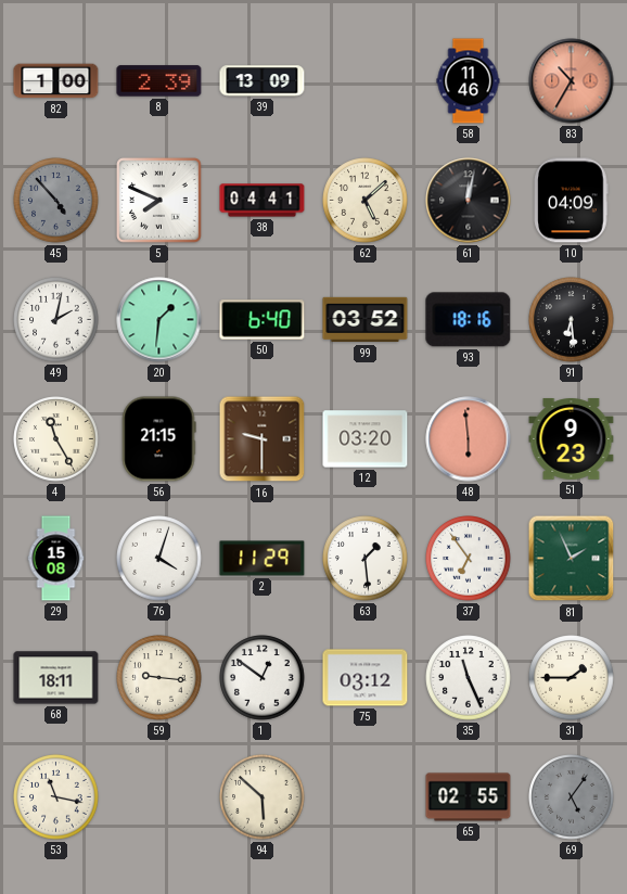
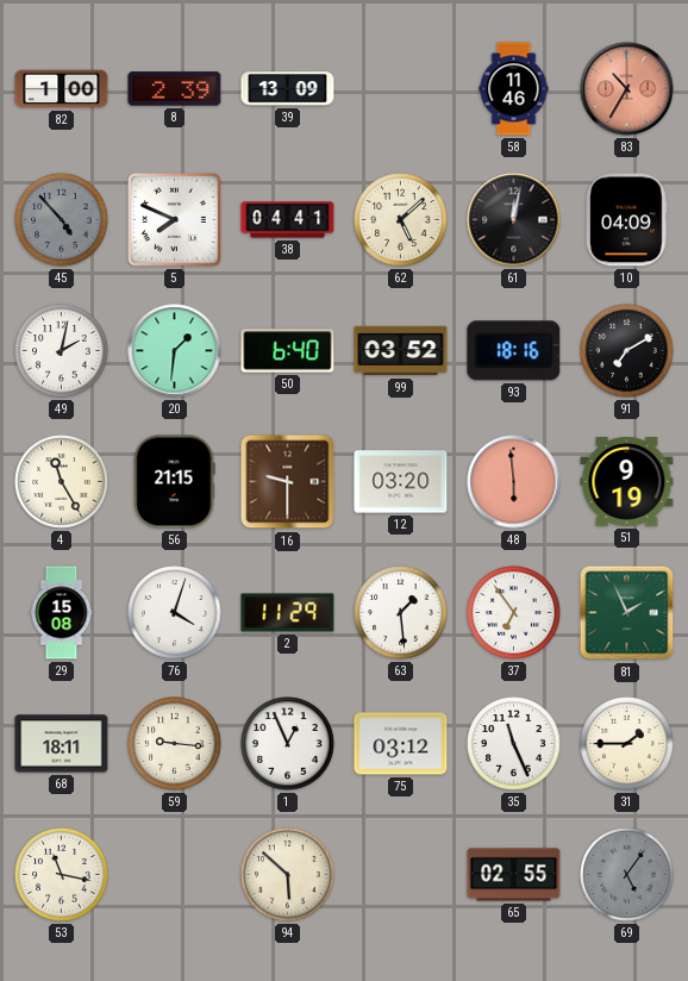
91: 6:29 -> 7:10 (627, 351)
51: 9:23 -> 9:19 (627, 482)
1: 12:51 -> 12:56 (288, 744)
